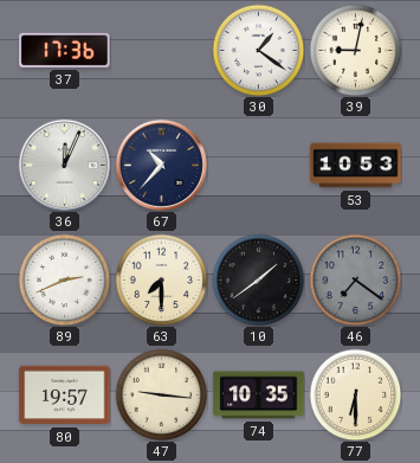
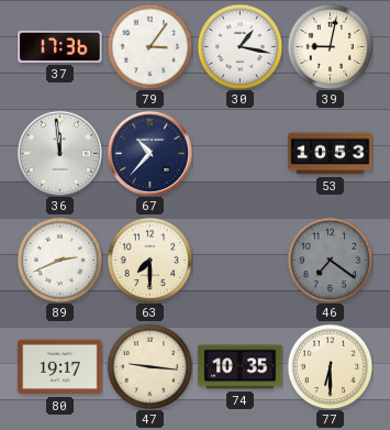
79: none -> 3:06 (149, 46)
30: 1:21 -> 1:17 (239, 46)
36: 12:04 -> 11:59 (59, 153)
10: 1:39 -> none (258, 279)
80: 19:57 -> 19:17 (60, 367)
